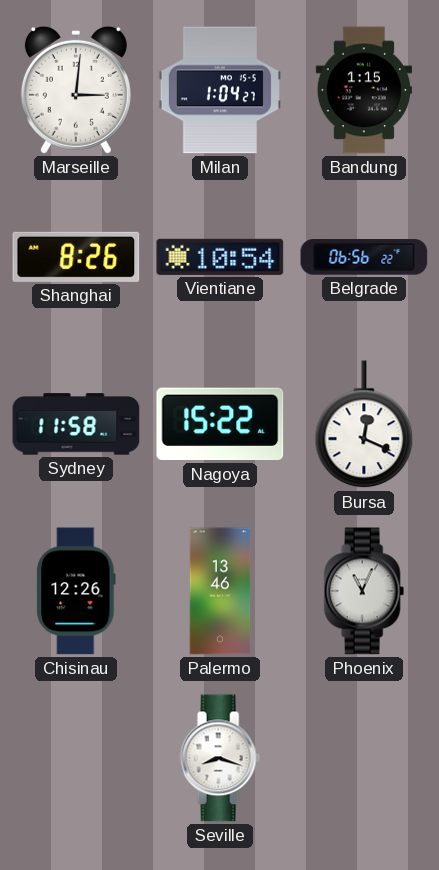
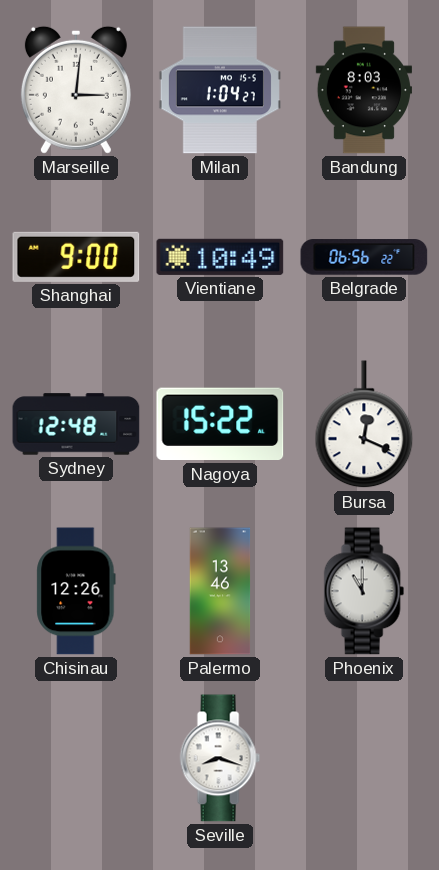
Bandung: 1:15 -> 8:03 (364, 90)
Shanghai: 8:26 -> 9:00 (76, 257)
Vientiane: 10:54 -> 10:49 (220, 257)
Sydney: 11:58 -> 12:48 (76, 424)
Phoenix: 11:04 -> 11:00 (364, 591)
